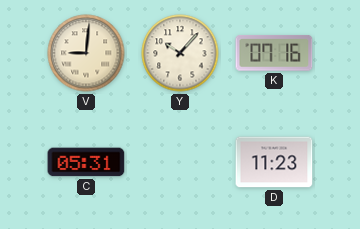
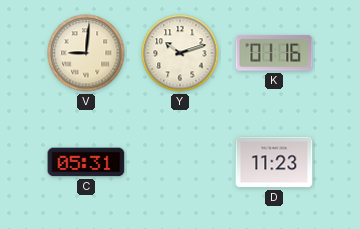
Y: 10:07 -> 10:12 (180, 53)
K: 07:16 -> 01:16 (274, 54)
